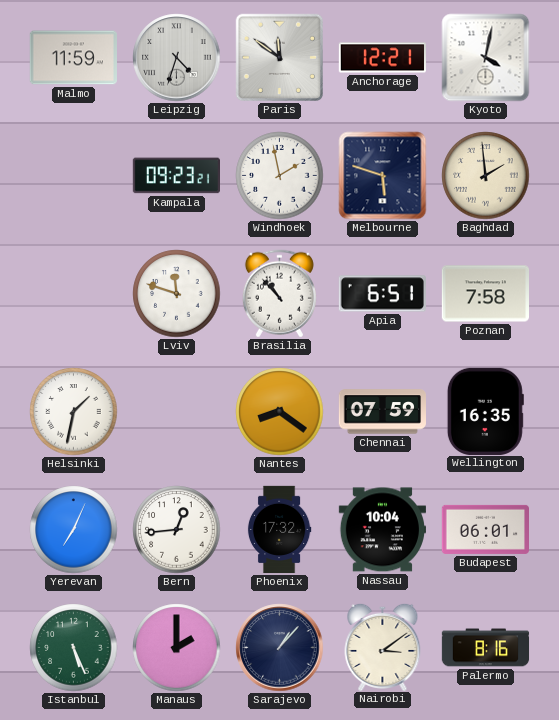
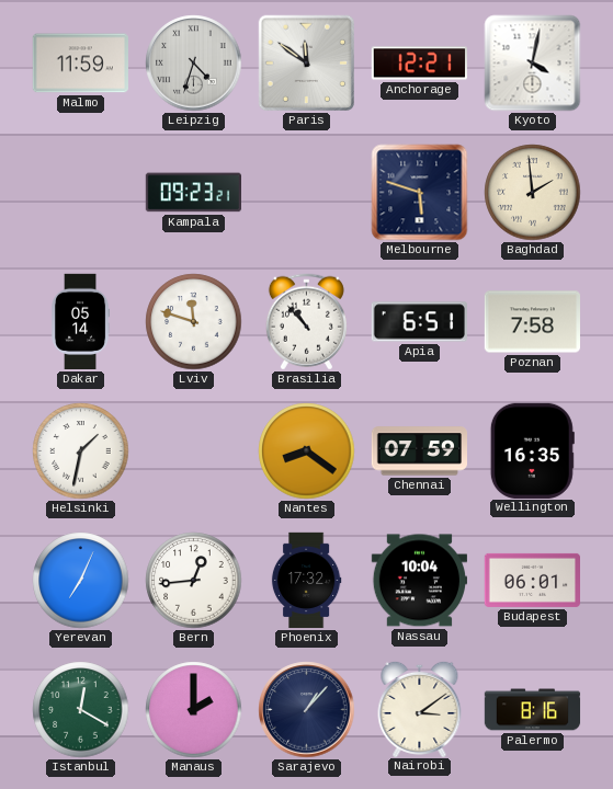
Windhoek: 1:58 -> none (280, 176)
Dakar: none -> 05:14 (81, 322)
Istanbul: 5:26 -> 12:20 (81, 710)
